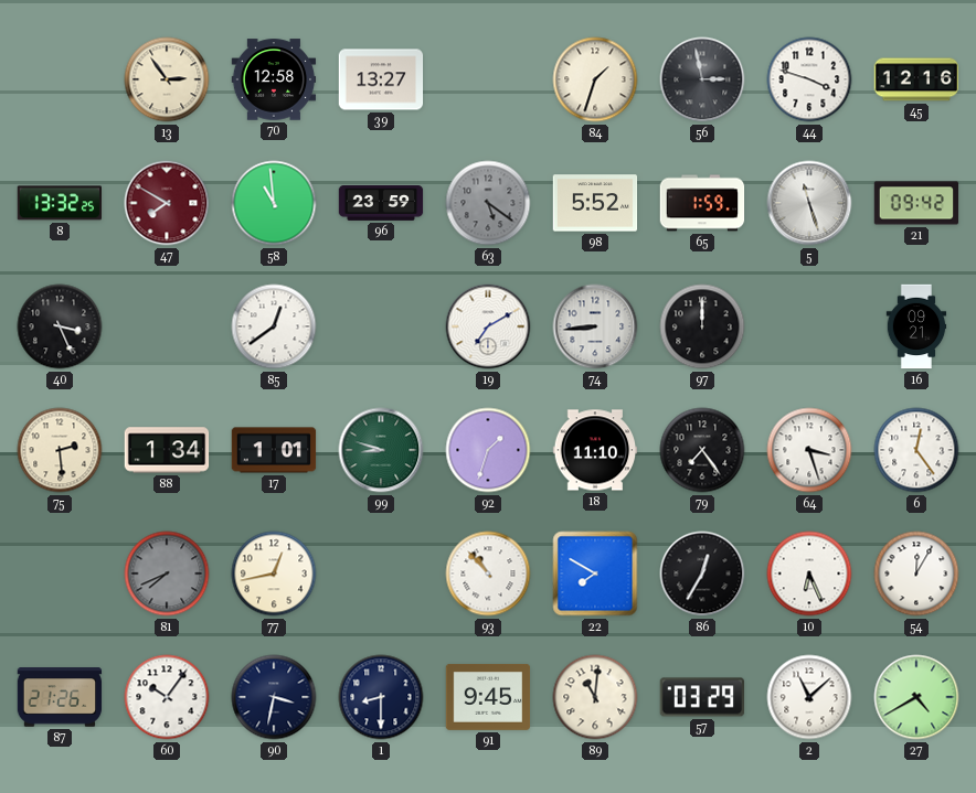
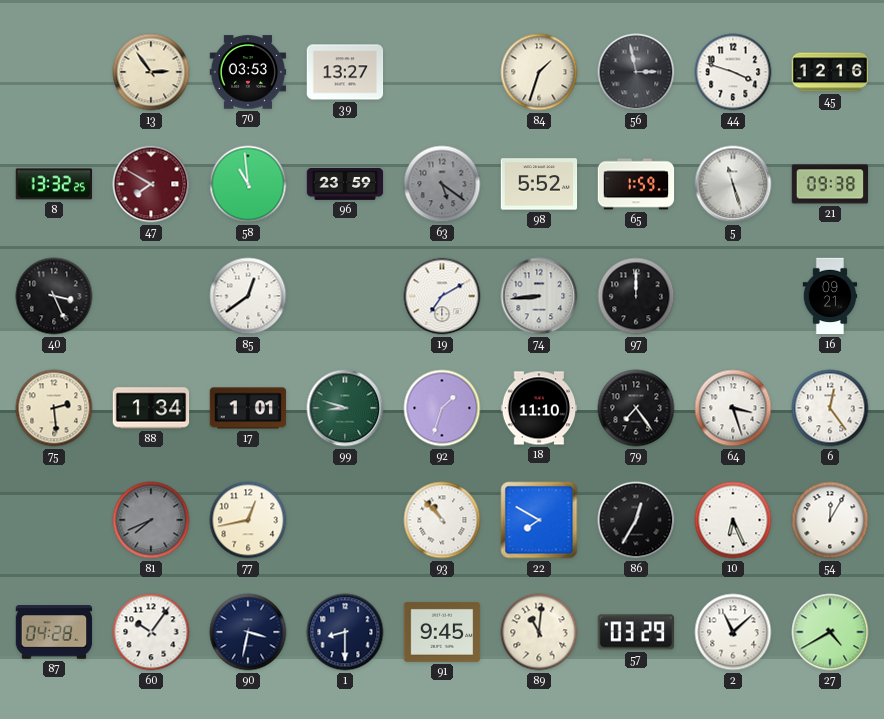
70: 12:58 -> 03:53 (248, 72)
21: 09:42 -> 09:38 (830, 184)
87: 21:26 -> 04:28 (54, 632)
